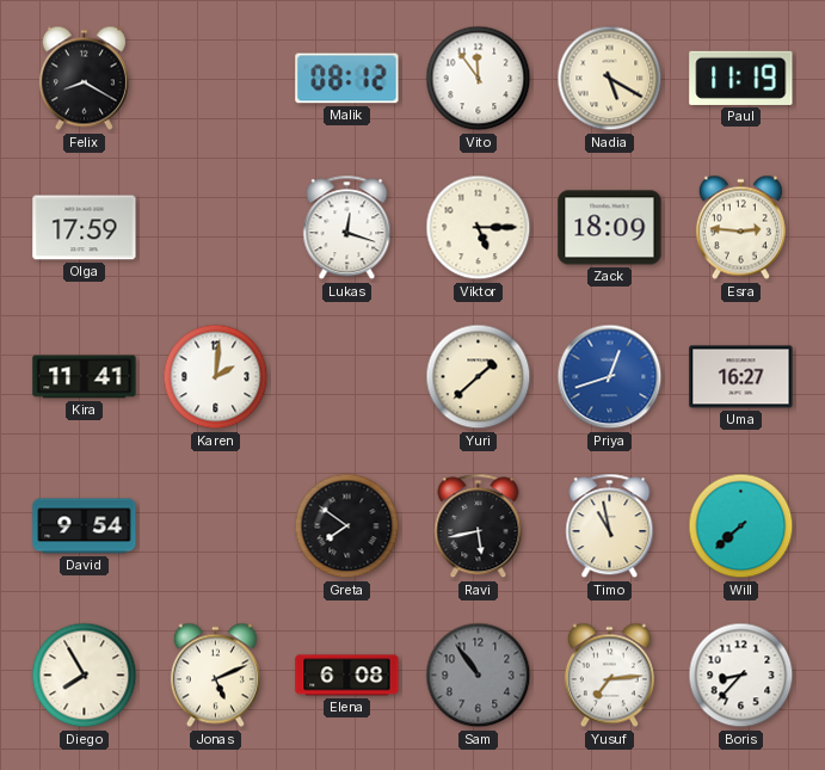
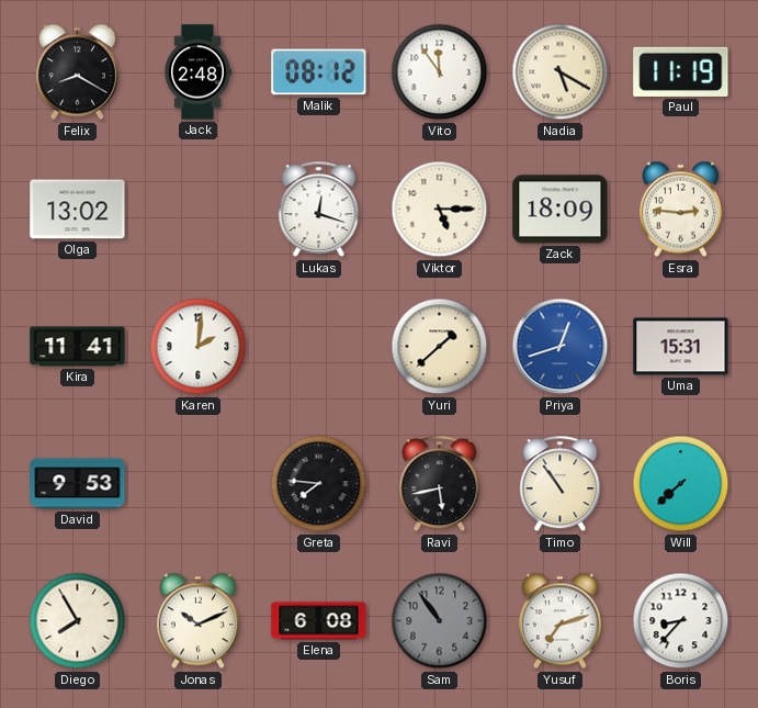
Jack: none -> 2:48 (197, 72)
Olga: 17:59 -> 13:02 (78, 210)
Uma: 16:27 -> 15:31 (681, 347)
David: 9:54 -> 9:53 (78, 484)
Greta: 7:51 -> 7:46 (319, 484)
Timo: 10:58 -> 10:54 (561, 484)
Jonas: 5:11 -> 10:11 (197, 621)
Yusuf: 7:14 -> 7:12 (559, 621)
